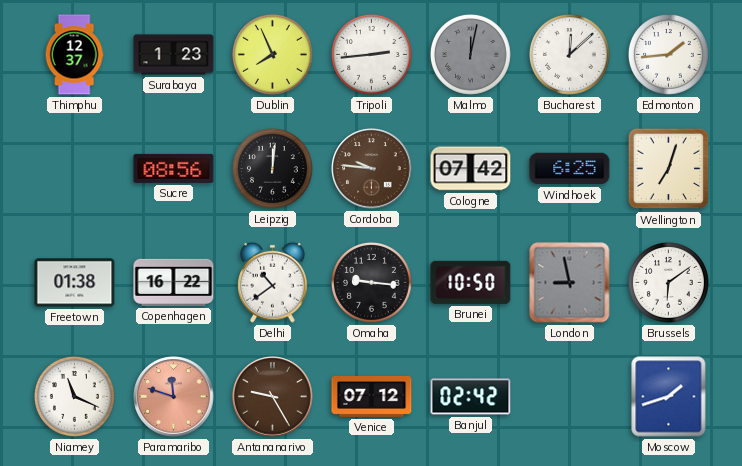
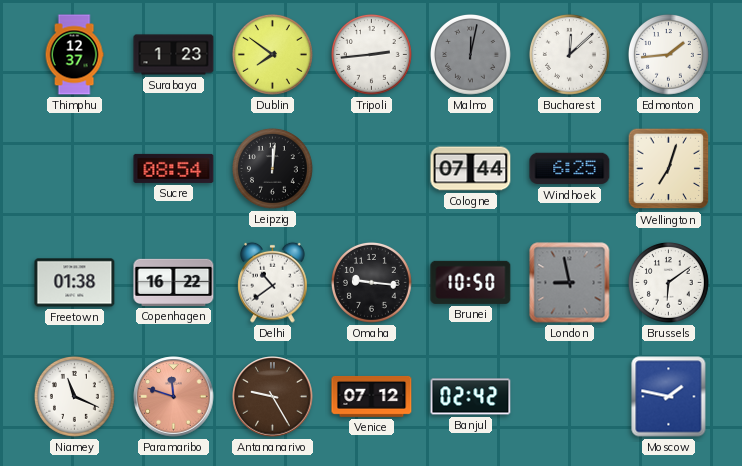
Dublin: 7:56 -> 7:51 (273, 55)
Sucre: 08:56 -> 08:54 (174, 168)
Cordoba: 9:46 -> none (372, 169)
Cologne: 07:42 -> 07:44 (471, 169)
Moscow: 1:42 -> 1:47 (669, 397)
